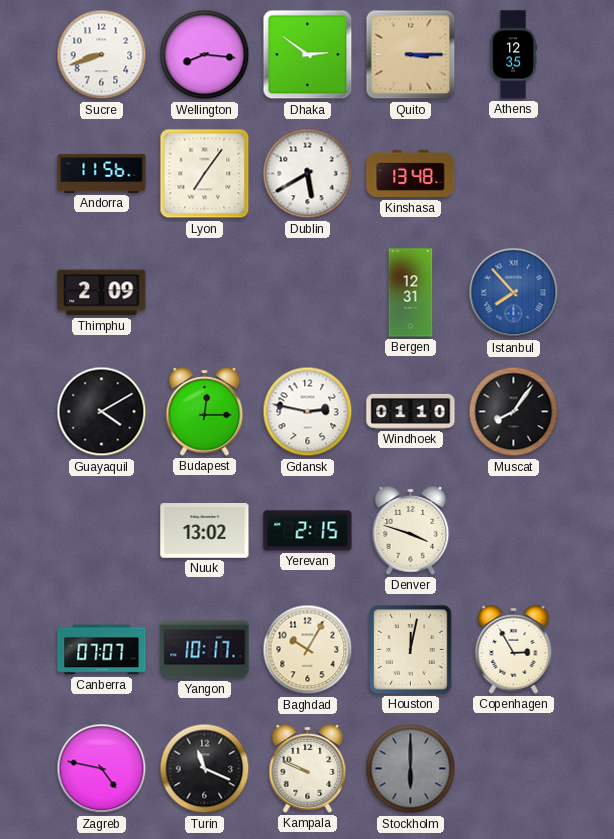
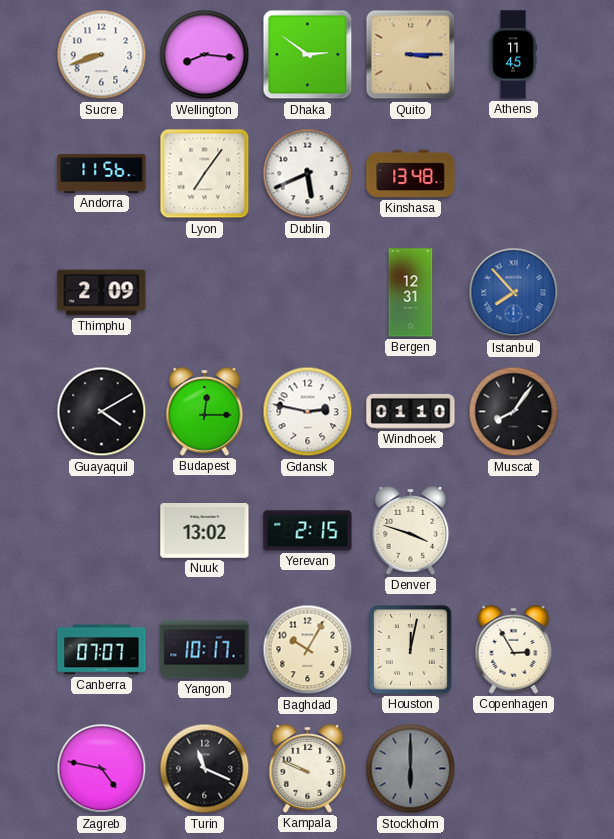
Athens: 12:35 -> 11:45 (513, 55)
Dublin: 5:40 -> 5:41 (308, 174)
